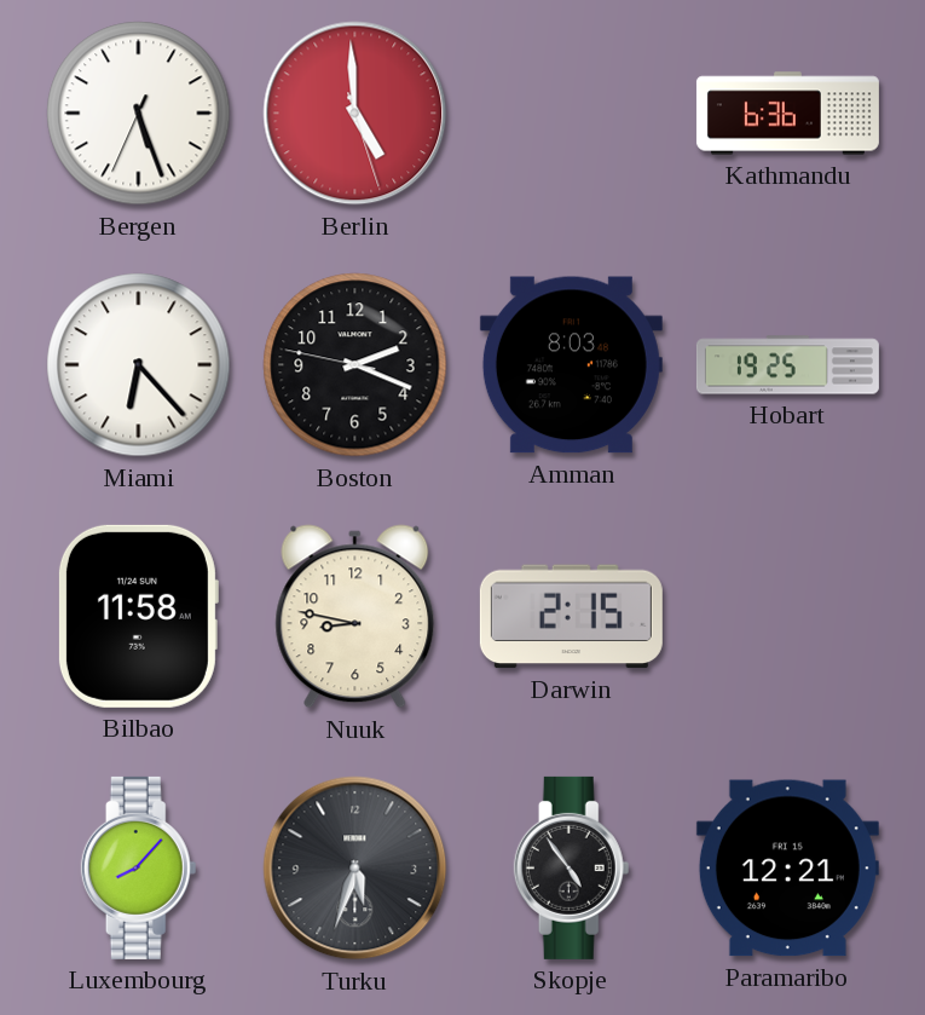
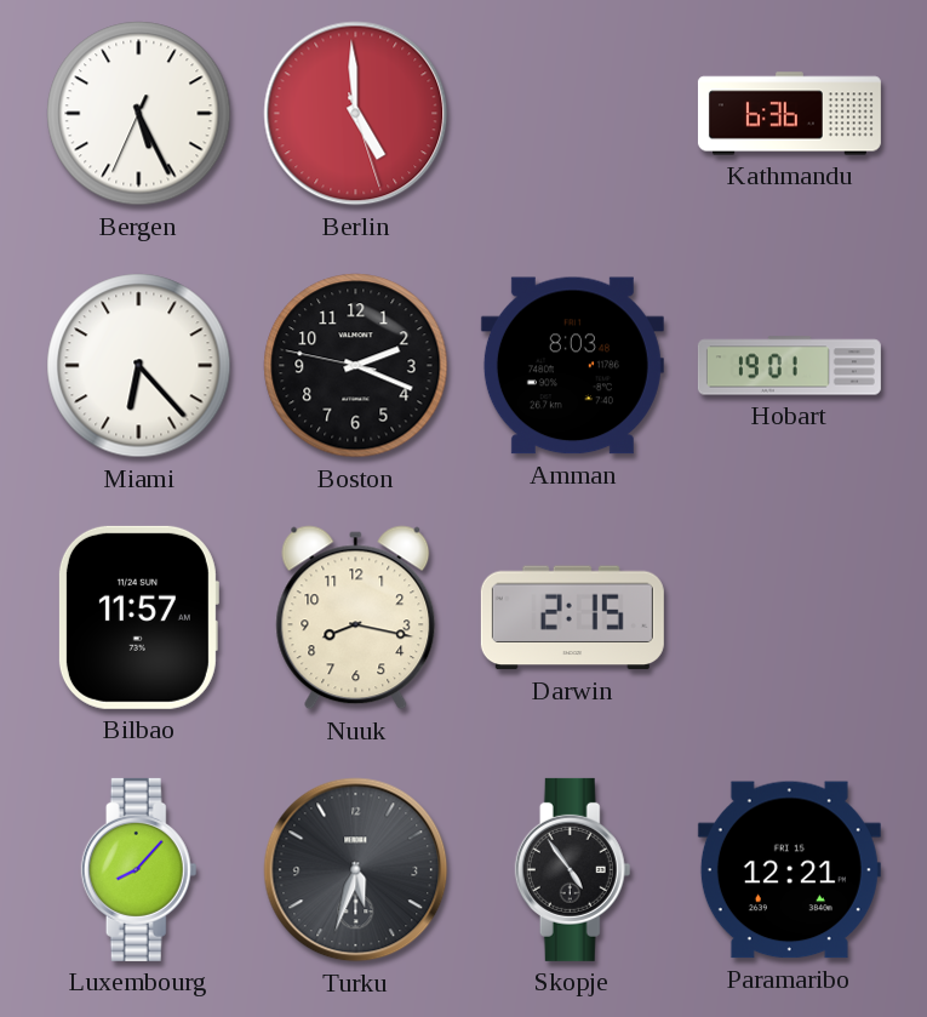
Bergen: 5:26 -> 5:25 (139, 114)
Hobart: 19:25 -> 19:01 (789, 366)
Bilbao: 11:58 -> 11:57 (138, 617)
Nuuk: 8:47 -> 8:17 (356, 618)
